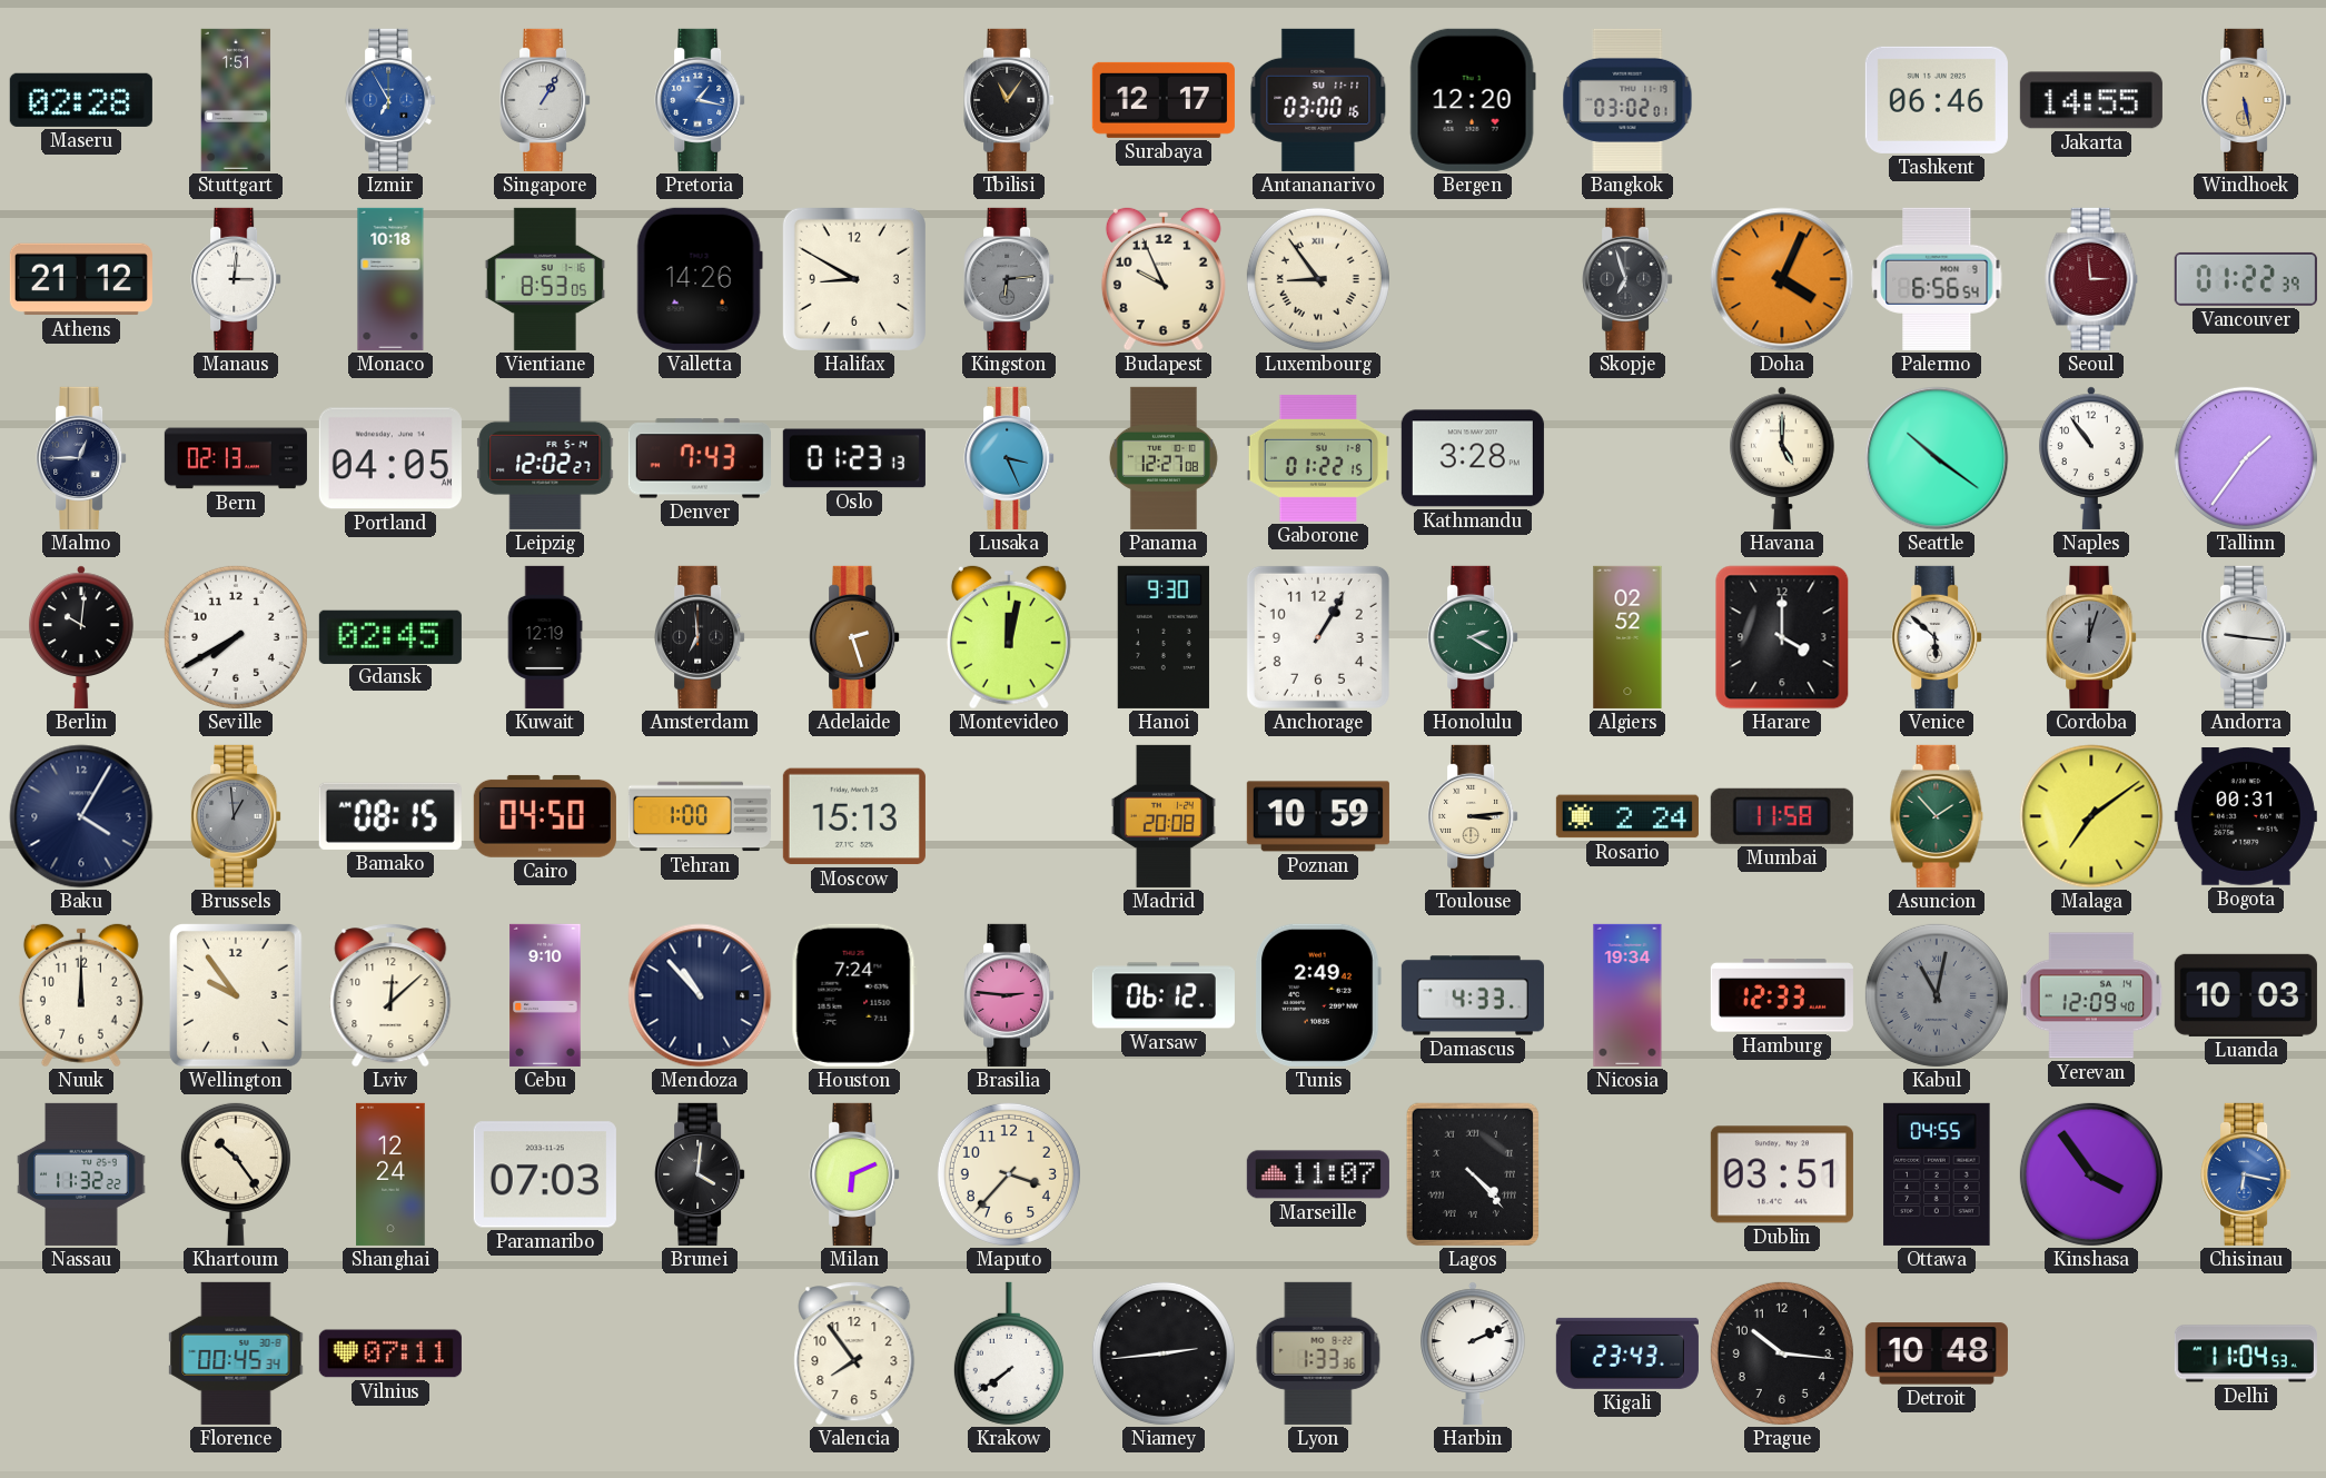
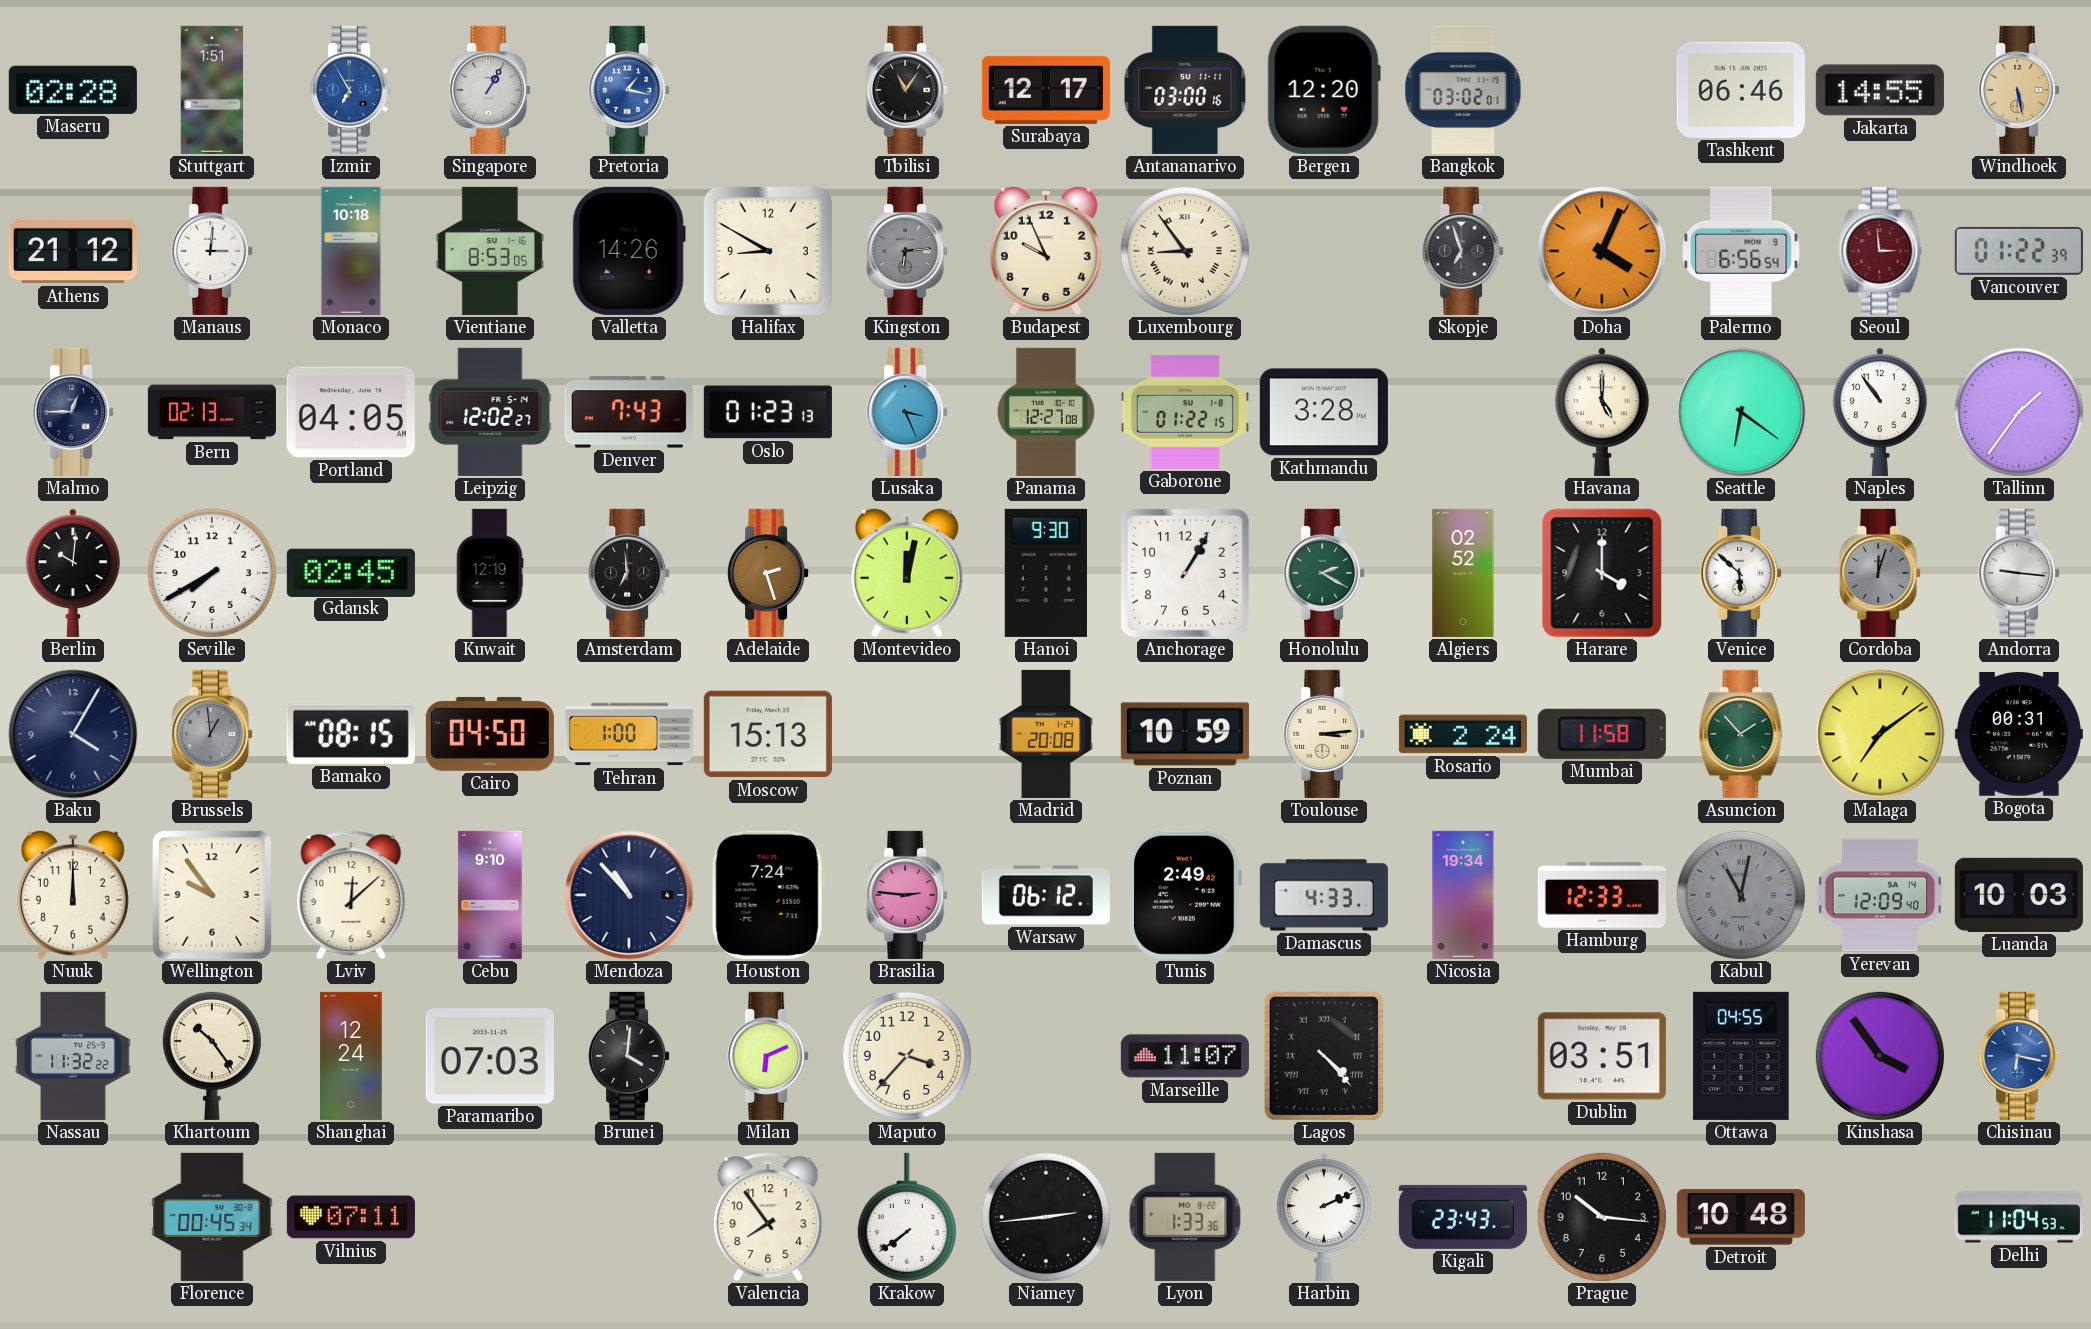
Seattle: 10:21 -> 6:21 (1741, 412)
